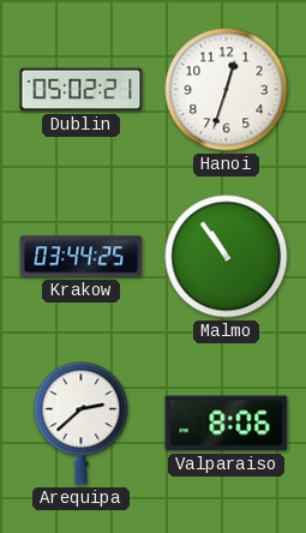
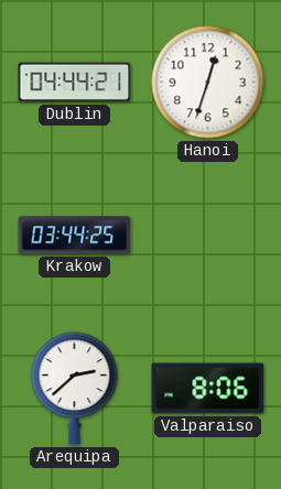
Dublin: 05:02 -> 04:44 (75, 83)
Malmo: 10:54 -> none (227, 257)
